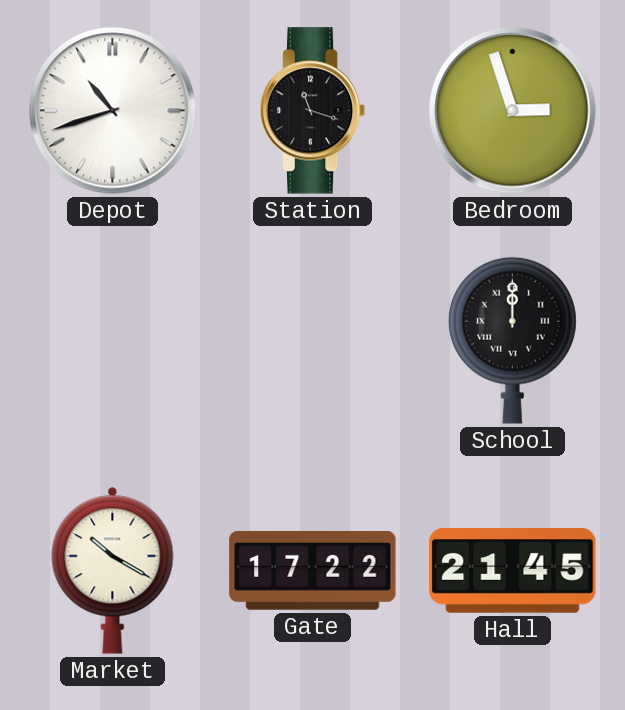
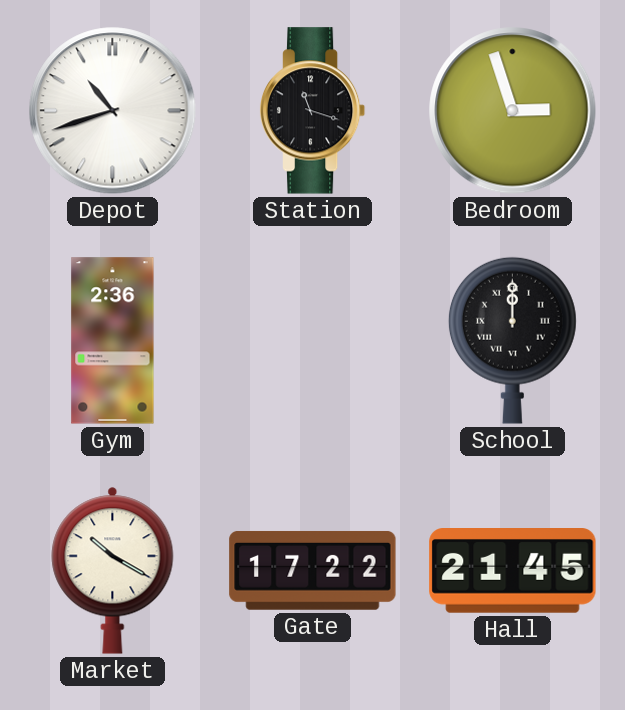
Gym: none -> 2:36 (113, 341)
